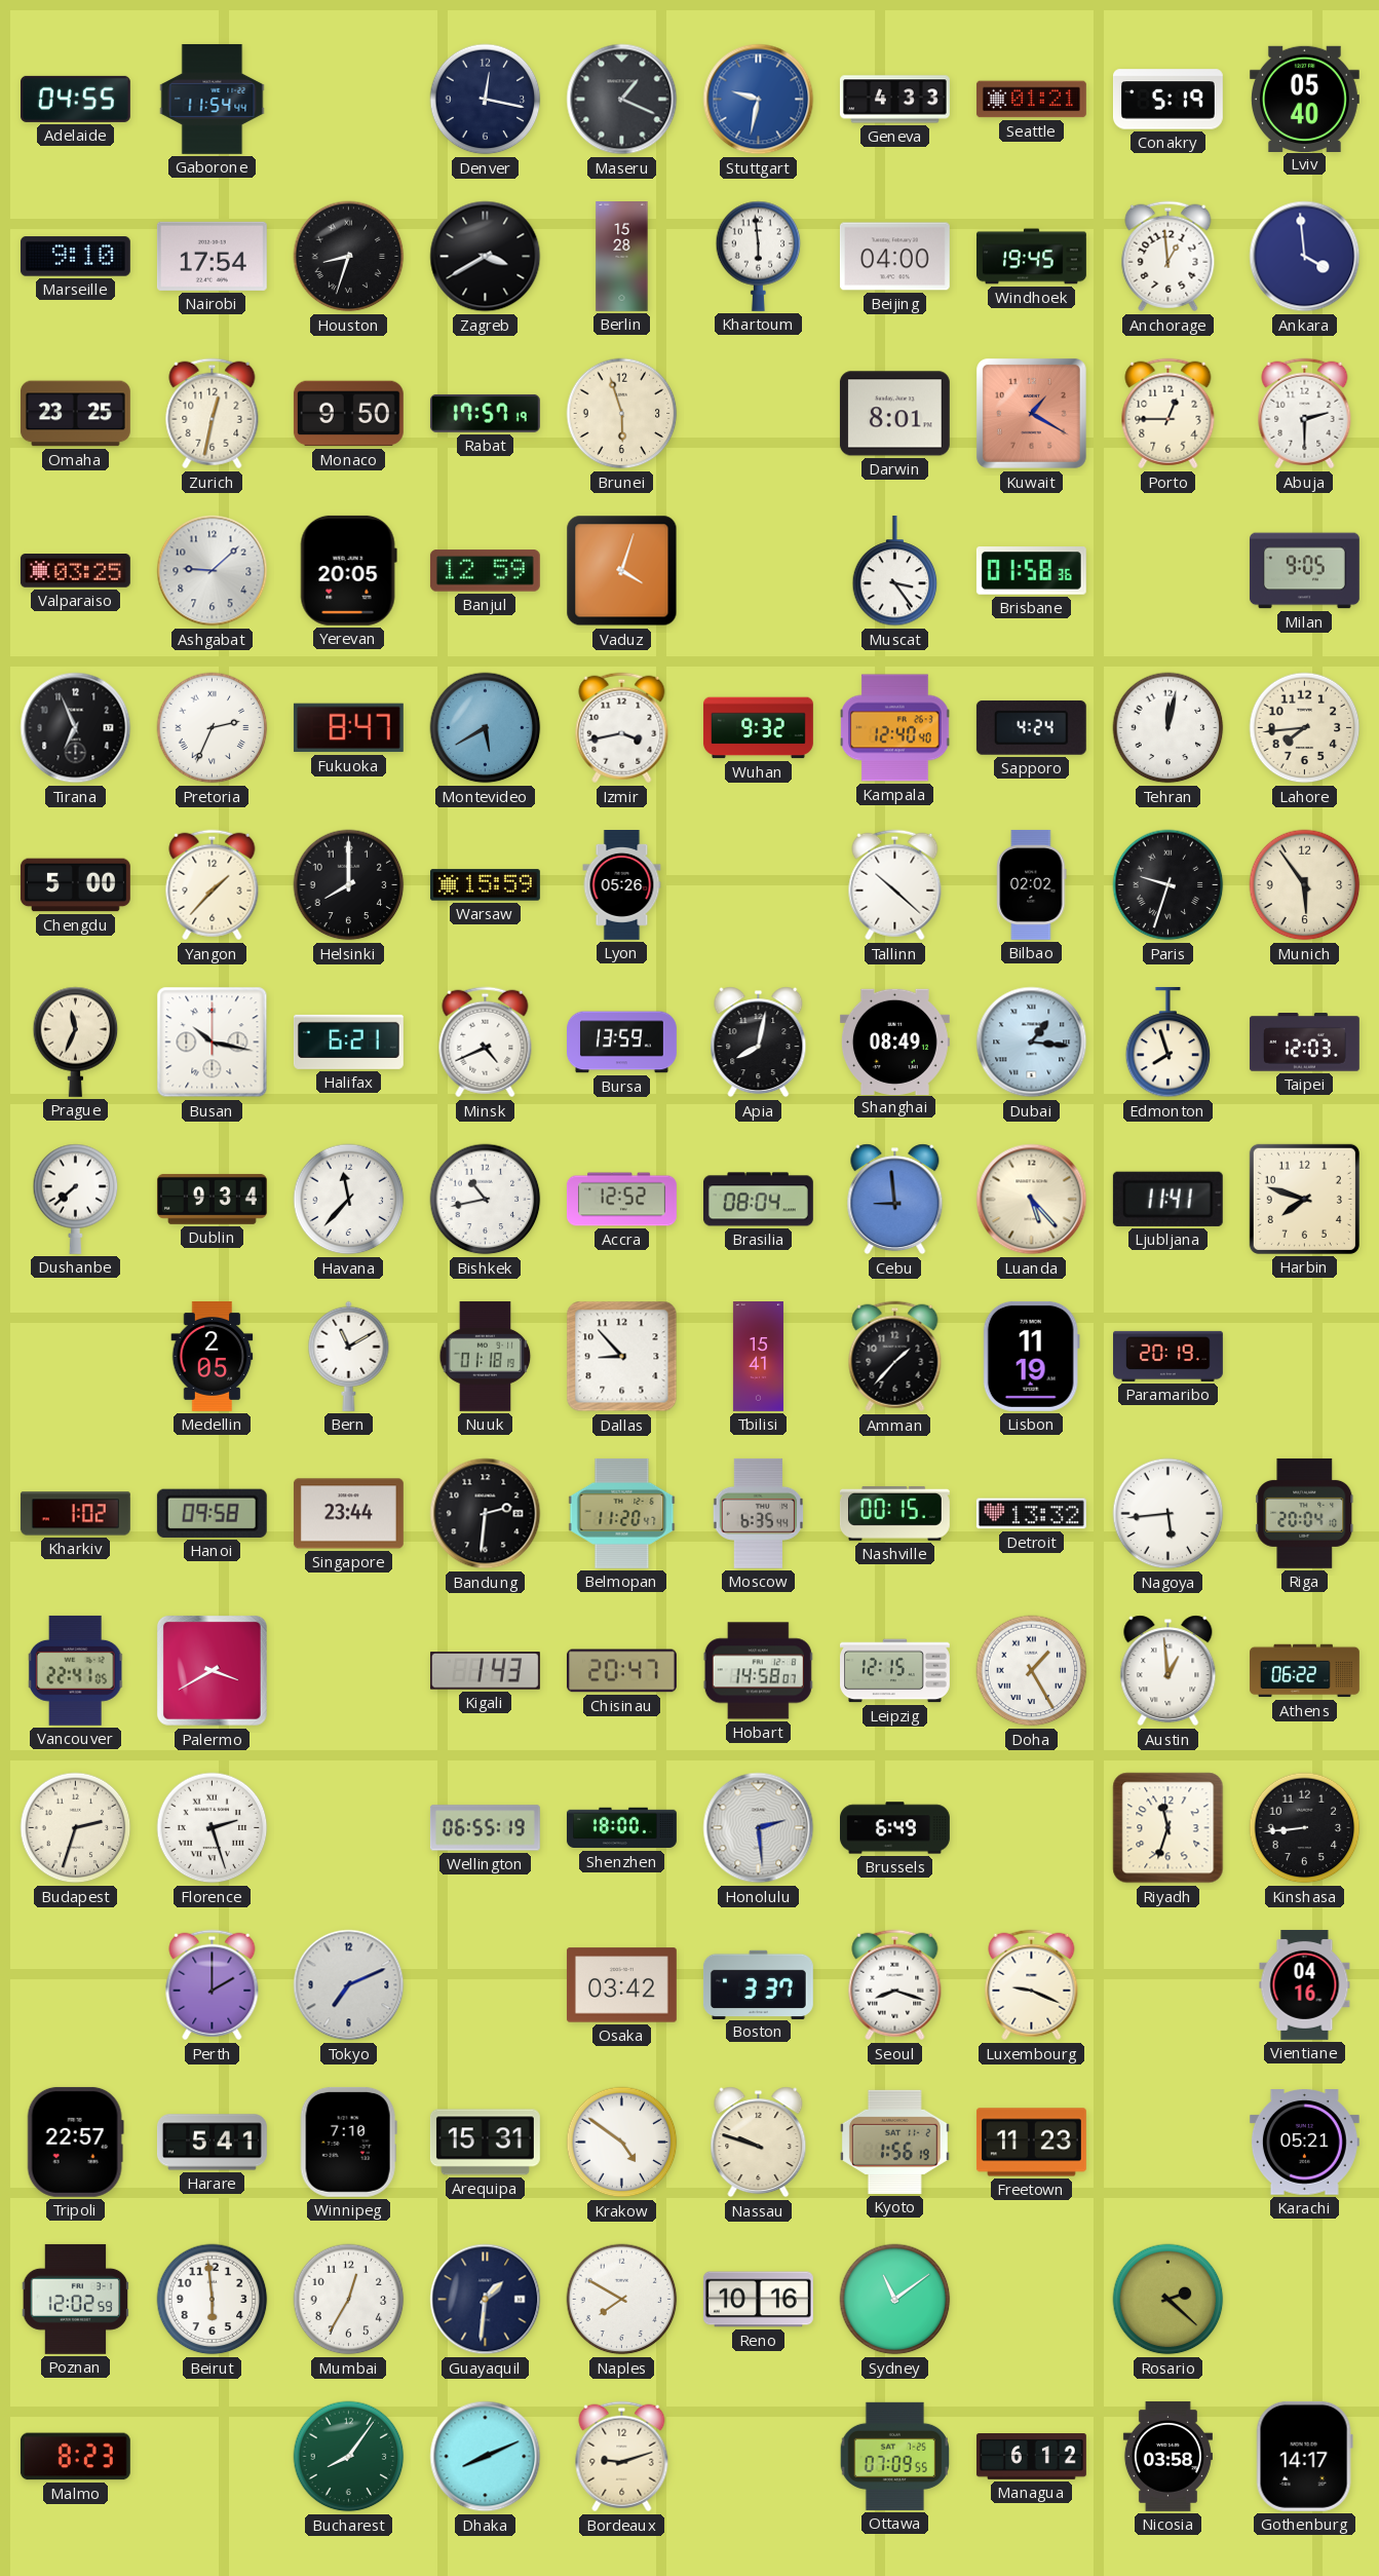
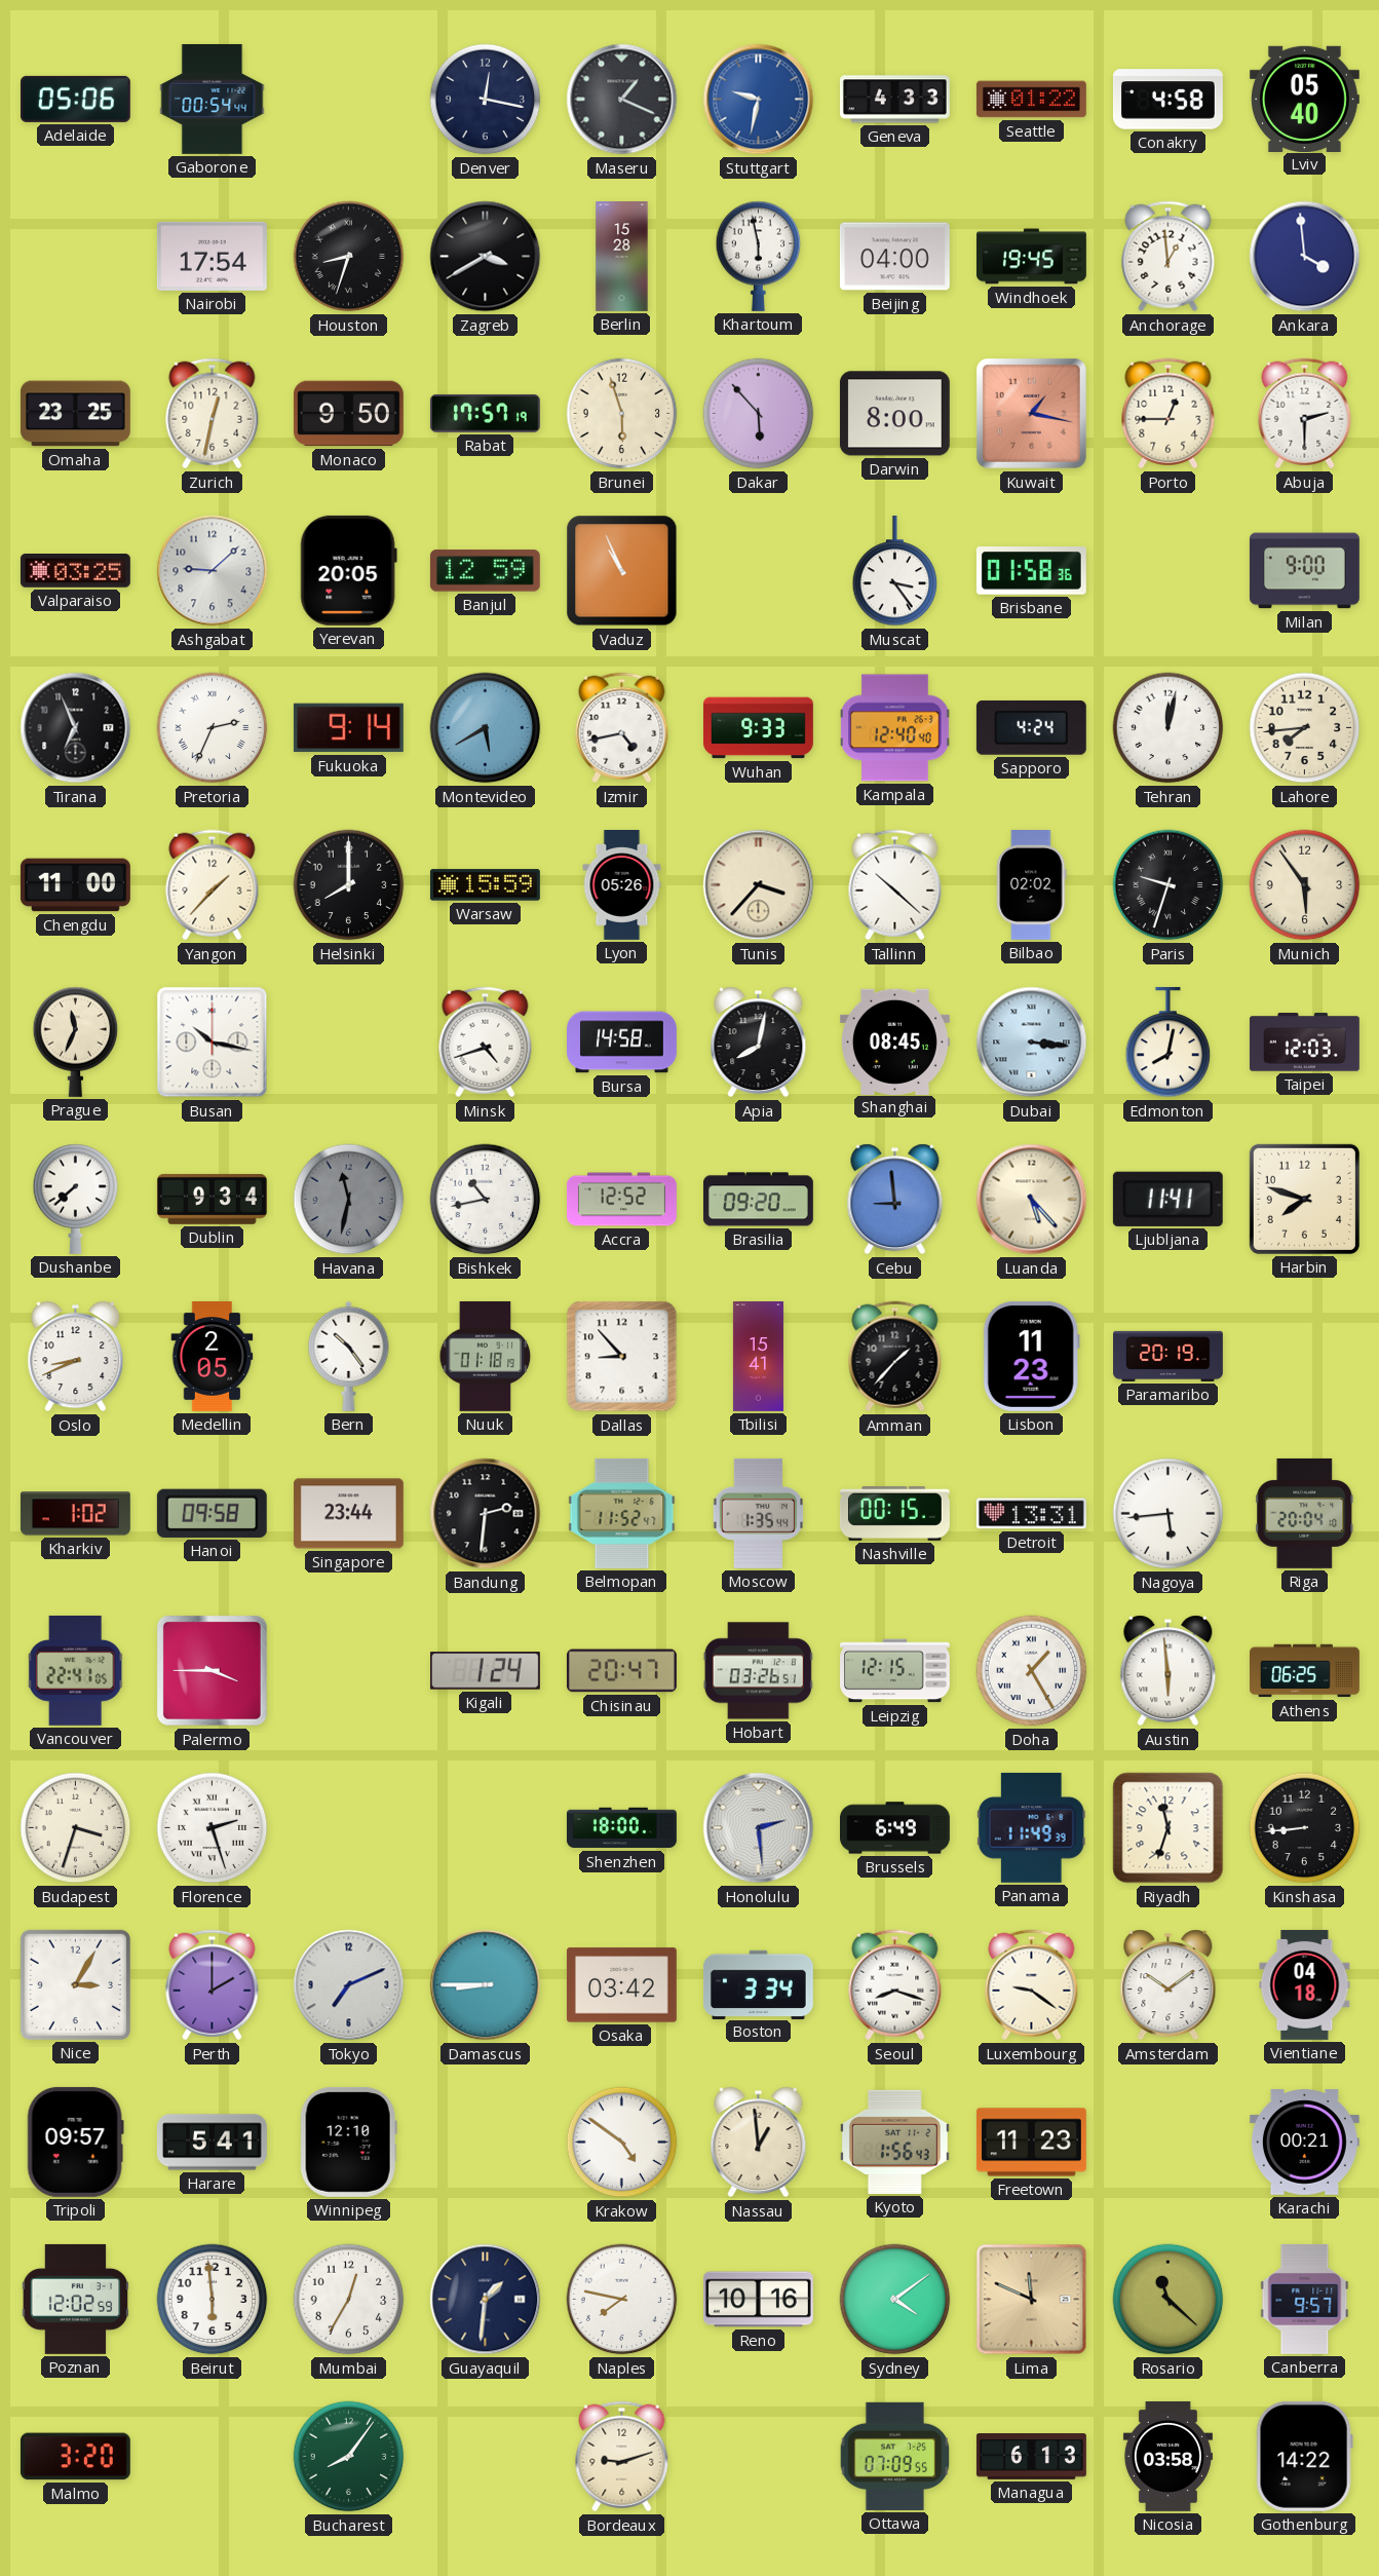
Adelaide: 04:55 -> 05:06 (75, 99)
Gaborone: 11:54 -> 00:54 (213, 99)
Seattle: 01:21 -> 01:22 (1031, 100)
Conakry: 5:19 -> 4:58 (1167, 100)
Marseille: 9:10 -> none (75, 257)
Khartoum: 5:59 -> 5:58 (759, 256)
Dakar: none -> 5:53 (759, 414)
Darwin: 8:01 -> 8:00 (894, 414)
Kuwait: 1:20 -> 1:17 (1031, 413)
Vaduz: 4:03 -> 10:56 (622, 571)
Milan: 9:05 -> 9:00 (1304, 571)
Fukuoka: 8:47 -> 9:14 (348, 728)
Izmir: 3:43 -> 4:43 (622, 728)
Wuhan: 9:32 -> 9:33 (758, 728)
Chengdu: 5:00 -> 11:00 (75, 885)
Tunis: none -> 3:37 (759, 885)
Halifax: 6:21 -> none (348, 1041)
Minsk: 4:41 -> 4:42 (486, 1043)
Bursa: 13:59 -> 14:58 (622, 1043)
Shanghai: 08:49 -> 08:45 (894, 1041)
Dubai: 1:16 -> 3:16 (1032, 1043)
Edmonton: 7:57 -> 8:02 (1169, 1043)
Havana: 11:37 -> 11:32 (349, 1200)
Havana dial: white -> grey (349, 1200)
Brasilia: 08:04 -> 09:20 (758, 1200)
Oslo: none -> 8:41 (76, 1357)
Bern: 11:10 -> 10:24 (349, 1356)
Lisbon: 11:19 -> 11:23 (1031, 1356)
Belmopan: 11:20 -> 11:52 (622, 1513)
Moscow: 6:35 -> 1:35 (759, 1513)
Detroit: 13:32 -> 13:31 (1031, 1514)
Palermo: 3:40 -> 3:45 (212, 1670)
Kigali: 1:43 -> 1:24 (485, 1671)
Hobart: 14:58 -> 03:26 (758, 1671)
Austin: 12:59 -> 5:59 (1169, 1671)
Athens: 06:22 -> 06:25 (1305, 1671)
Budapest: 2:33 -> 3:33 (76, 1828)
Wellington: 06:55 -> none (485, 1828)
Panama: none -> 11:49 (1031, 1827)
Nice: none -> 3:05 (75, 1984)
Damascus: none -> 8:45 (486, 1985)
Boston: 3:37 -> 3:34 (758, 1984)
Luxembourg: 9:19 -> 9:21 (1032, 1985)
Amsterdam: none -> 10:09 (1169, 1985)
Vientiane: 04:16 -> 04:18 (1305, 1984)
Tripoli: 22:57 -> 09:57 (75, 2142)
Winnipeg: 7:10 -> 12:10 (348, 2142)
Arequipa: 15:31 -> none (485, 2143)
Nassau: 9:48 -> 12:59 (759, 2143)
Kyoto: 1:56:19 -> 1:56:43 (894, 2142)
Karachi: 05:21 -> 00:21 (1304, 2143)
Naples: 7:50 -> 7:47 (622, 2300)
Sydney: 11:09 -> 4:09 (895, 2300)
Lima: none -> 11:49 (1032, 2300)
Rosario: 2:22 -> 11:22 (1169, 2300)
Canberra: none -> 9:57 (1305, 2299)
Malmo: 8:23 -> 3:20 (75, 2457)
Dhaka: 8:11 -> none (486, 2457)
Managua: 6:12 -> 6:13 (1031, 2457)
Gothenburg: 14:17 -> 14:22 (1304, 2456)
